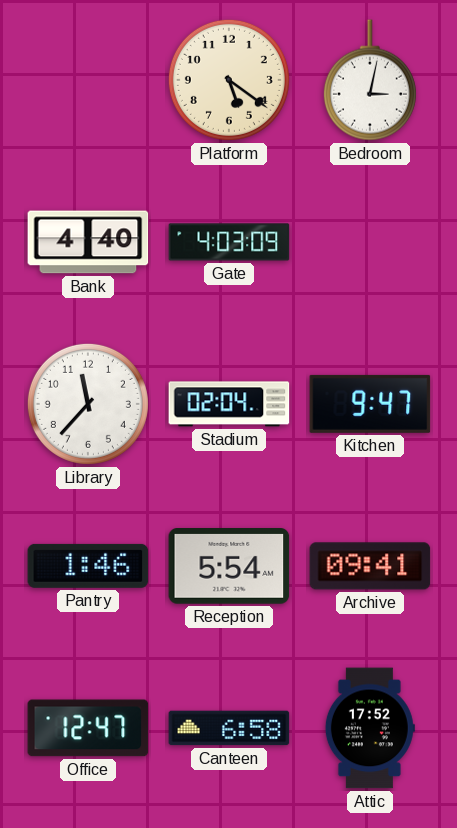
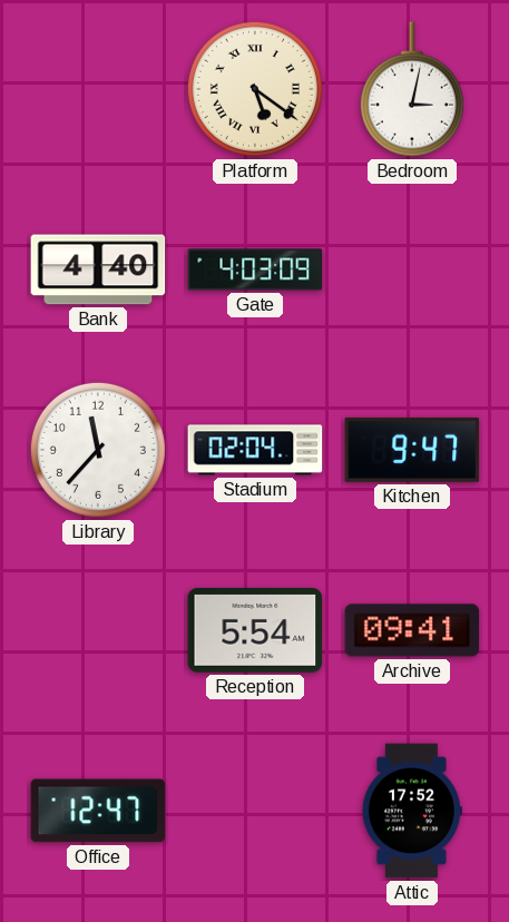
Platform numerals: Arabic -> Roman (255, 89)
Pantry: 1:46 -> none (88, 566)
Canteen: 6:58 -> none (229, 728)
